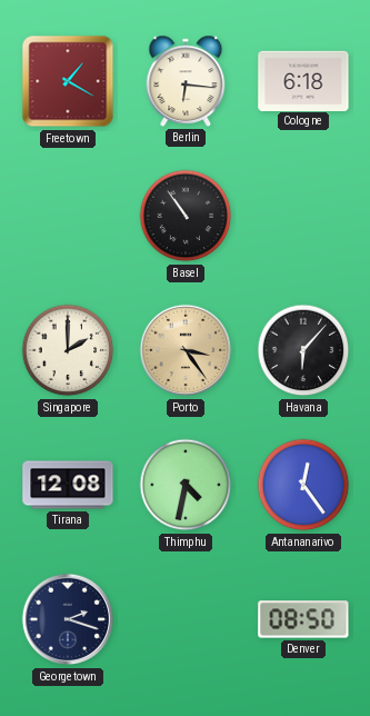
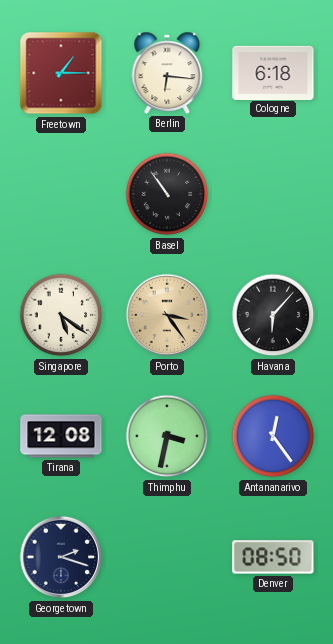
Freetown: 1:20 -> 1:15 (61, 73)
Singapore: 2:00 -> 5:21 (61, 315)
Thimphu: 4:32 -> 3:32 (167, 436)
